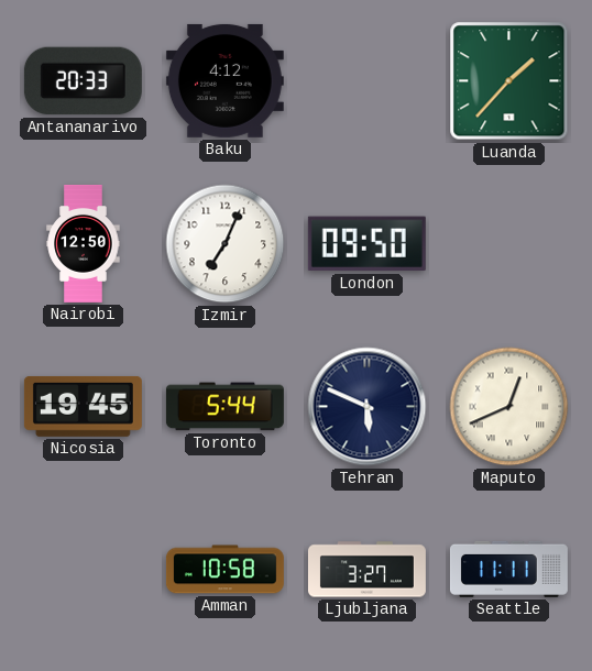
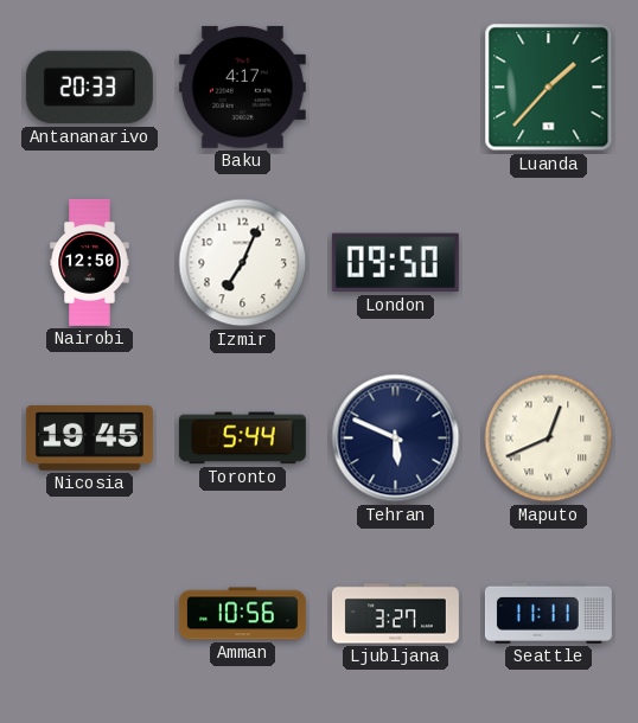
Baku: 4:12 -> 4:17 (242, 87)
Amman: 10:58 -> 10:56 (242, 614)
